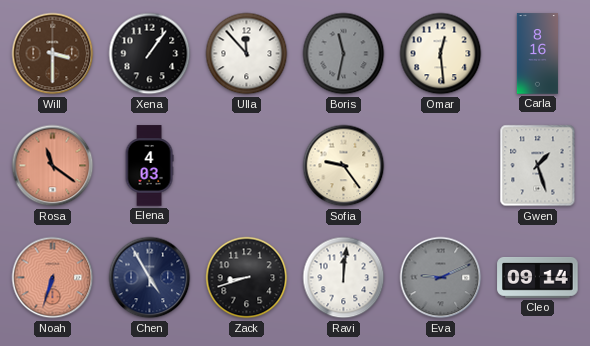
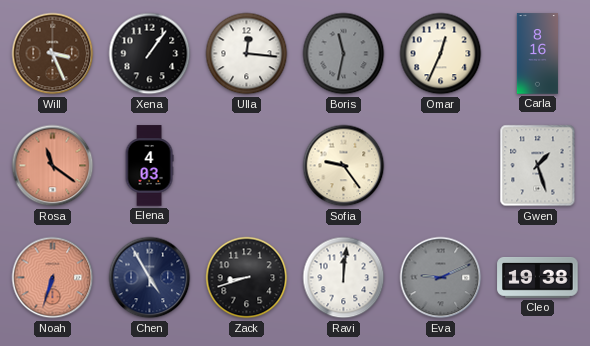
Will: 3:30 -> 3:26 (53, 54)
Ulla: 11:53 -> 12:16 (247, 54)
Omar: 12:29 -> 12:34 (441, 54)
Cleo: 09:14 -> 19:38 (538, 278)
